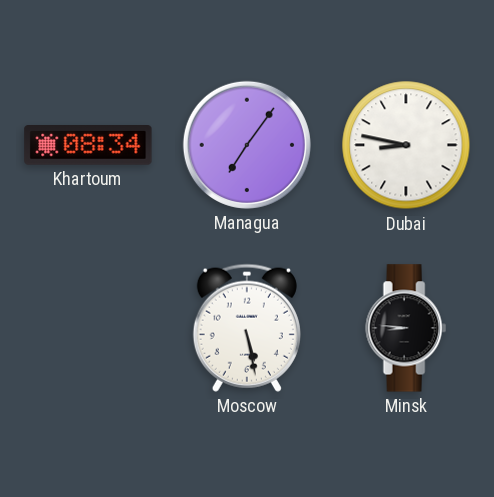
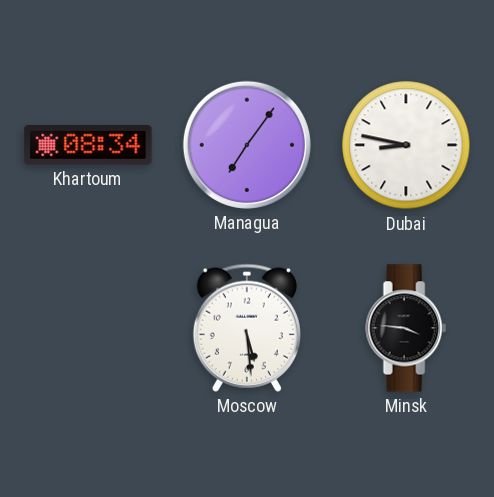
Moscow: 5:28 -> 5:29 (247, 328)
Minsk: 8:46 -> 3:46 (406, 328)
